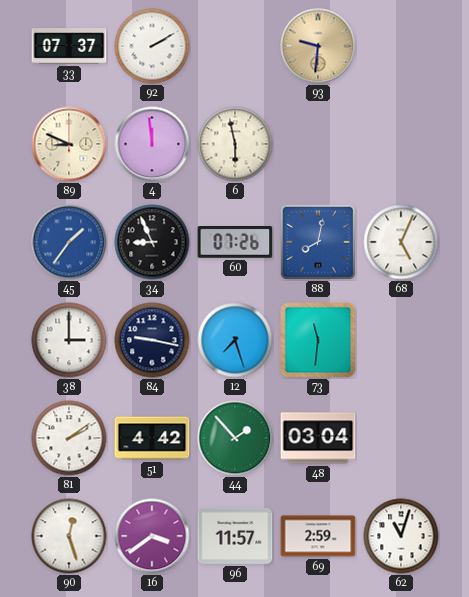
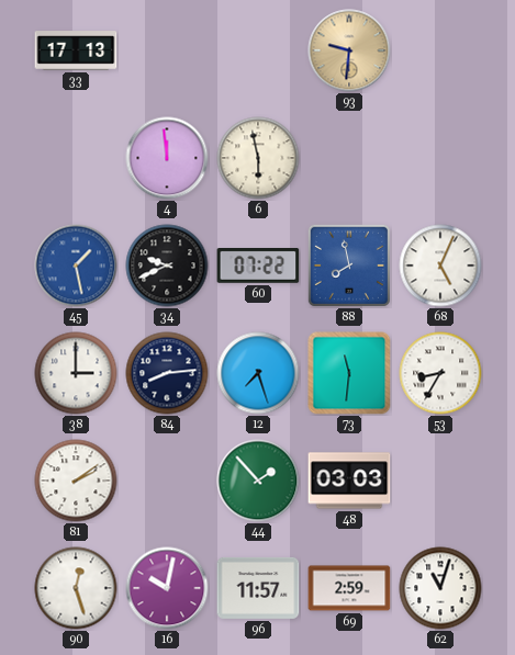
33: 07:37 -> 17:13 (76, 50)
92: 2:10 -> none (152, 46)
89: 8:49 -> none (69, 144)
45: 1:36 -> 1:28 (76, 266)
34: 8:56 -> 9:41 (167, 266)
60: 07:26 -> 07:22 (258, 267)
88: 8:02 -> 7:58 (349, 266)
84: 9:17 -> 8:14 (167, 373)
53: none -> 8:35 (440, 373)
51: 4:42 -> none (152, 438)
48: 03:04 -> 03:03 (349, 481)
16: 3:39 -> 10:02 (167, 588)
